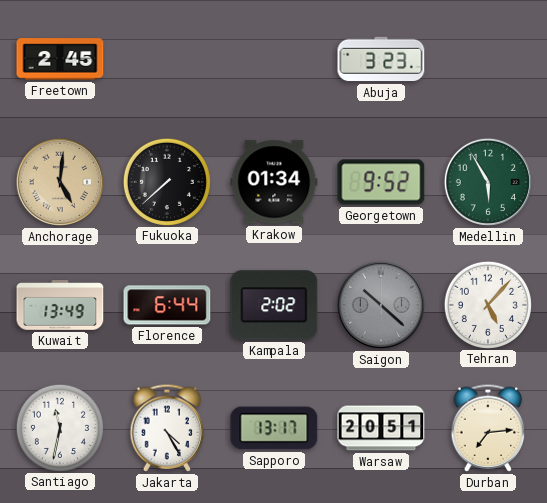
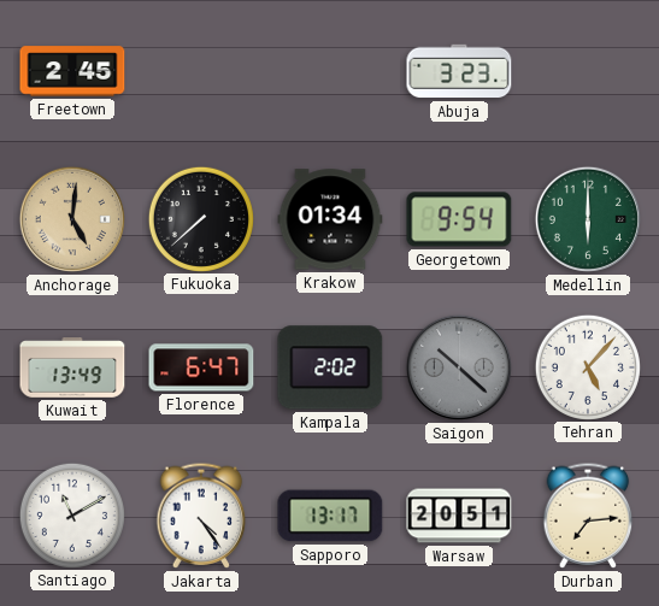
Georgetown: 9:52 -> 9:54 (459, 219)
Medellin: 5:55 -> 6:00 (588, 219)
Florence: 6:44 -> 6:47 (201, 367)
Santiago: 11:32 -> 11:10 (71, 514)
Jakarta: 4:25 -> 4:24 (201, 516)
